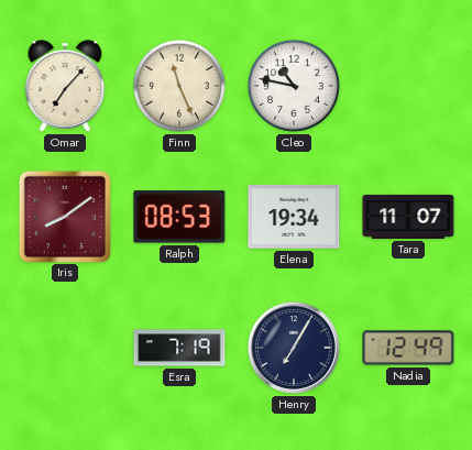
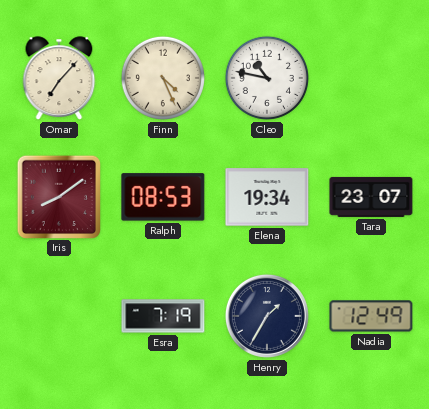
Finn: 11:26 -> 4:26 (163, 78)
Tara: 11:07 -> 23:07 (371, 197)
Henry: 7:05 -> 1:35 (267, 316)
